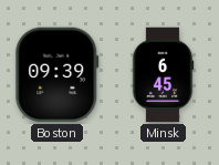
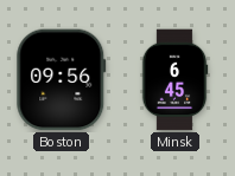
Boston: 09:39 -> 09:56 (62, 80)
